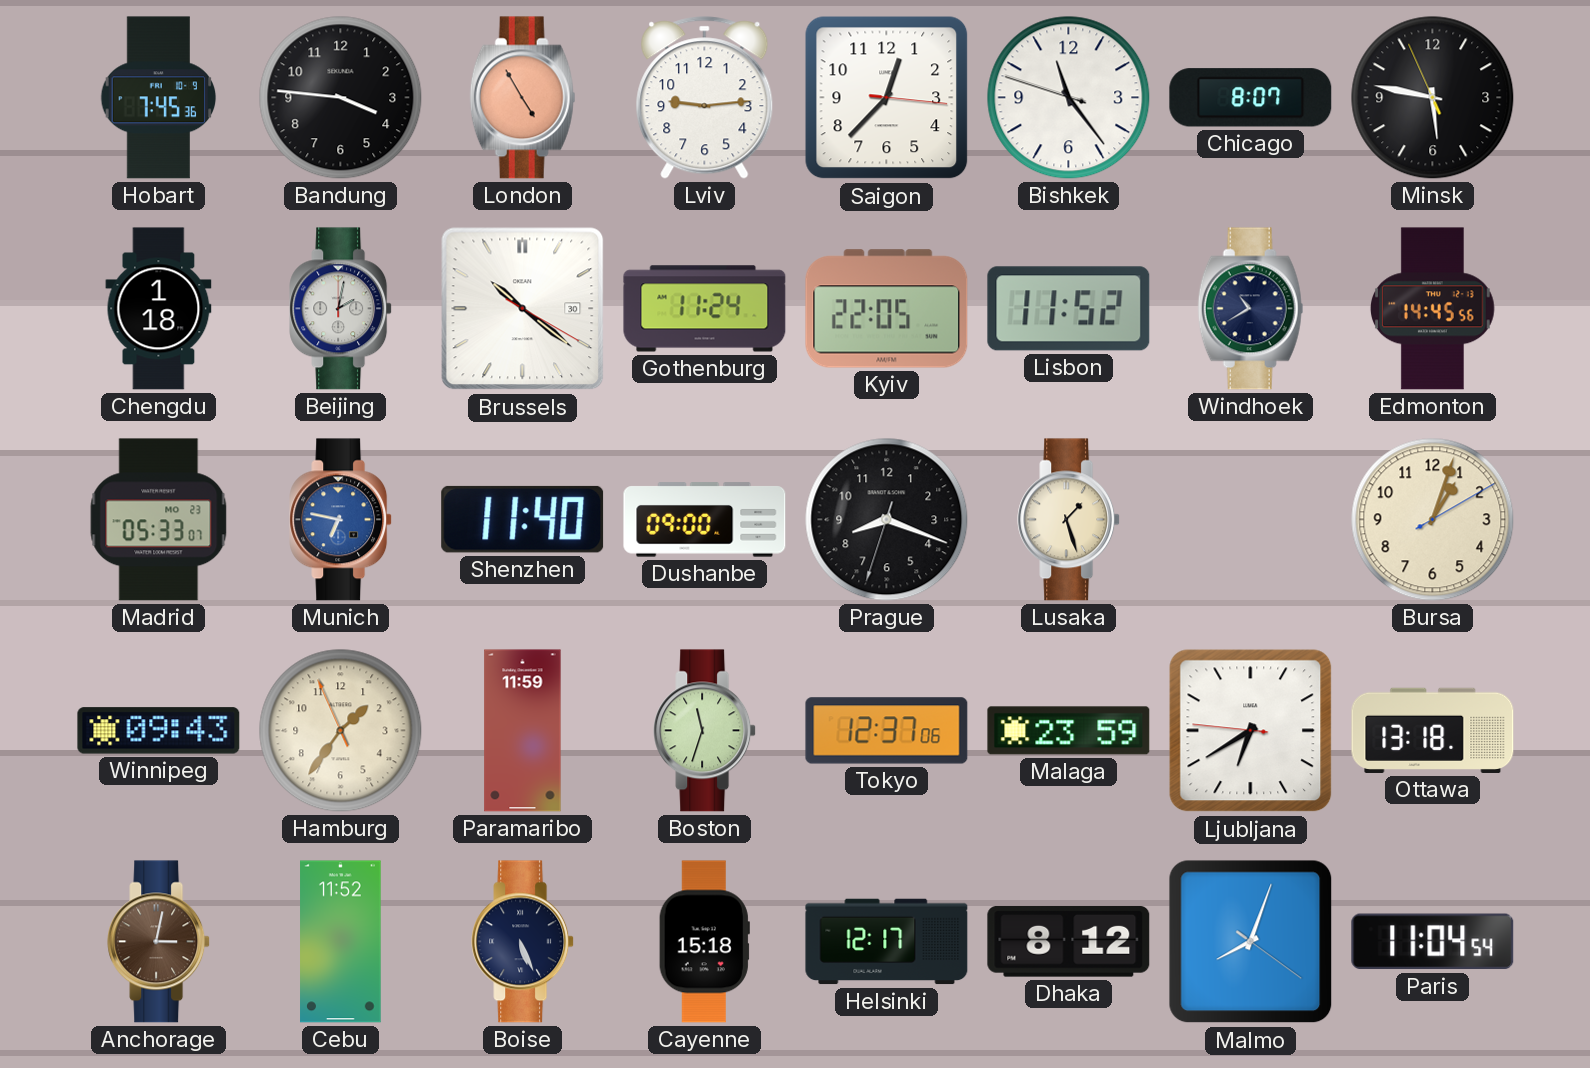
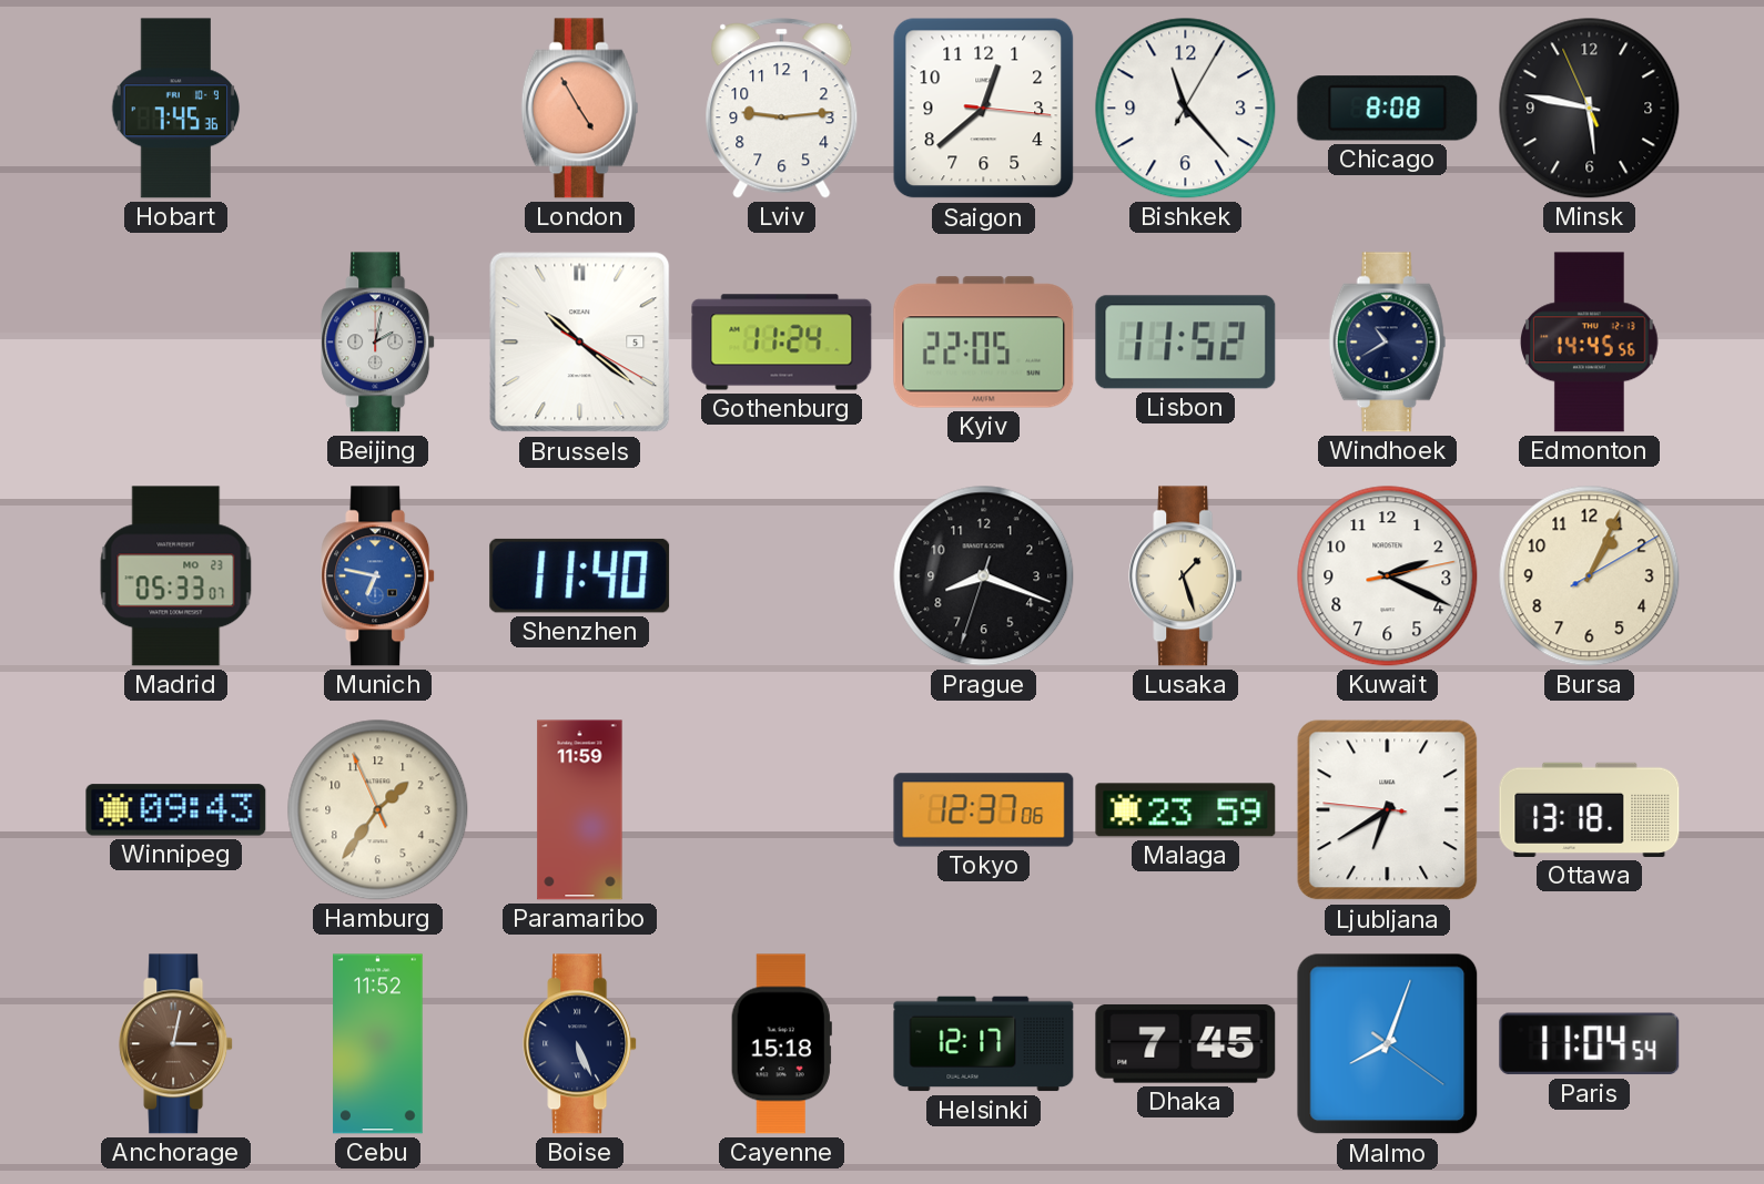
Bandung: 3:46 -> none (341, 98)
Saigon: 12:37 -> 12:38 (984, 109)
Bishkek: 11:23:48 -> 11:23:05 (1186, 109)
Chicago: 8:07 -> 8:08 (1388, 109)
Chengdu: 1:18 -> none (159, 309)
Brussels date: 30 -> 5 (580, 343)
Dushanbe: 09:00 -> none (705, 520)
Kuwait: none -> 2:19 (1388, 576)
Bursa: 1:03 -> 1:04 (1590, 576)
Boston: 11:33 -> none (705, 731)
Dhaka: 8:12 -> 7:45 (1186, 1043)
